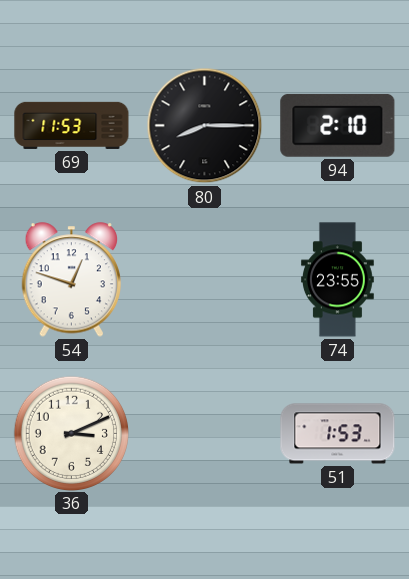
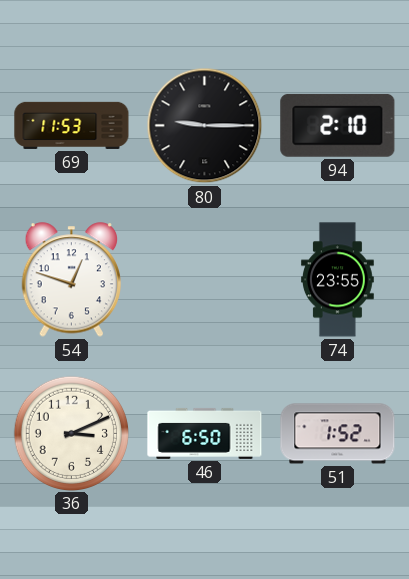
80: 8:15 -> 9:15 (205, 126)
46: none -> 6:50 (205, 433)
51: 1:53 -> 1:52 (338, 434)
